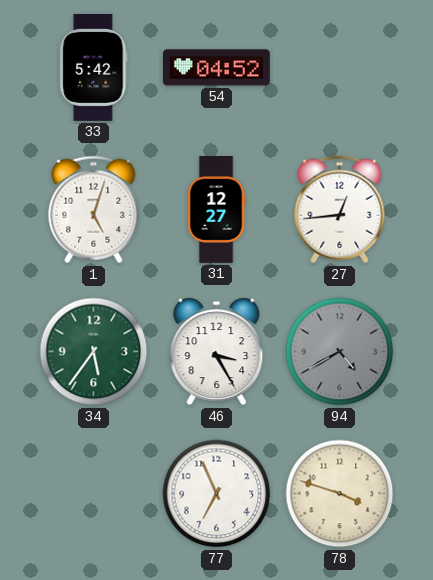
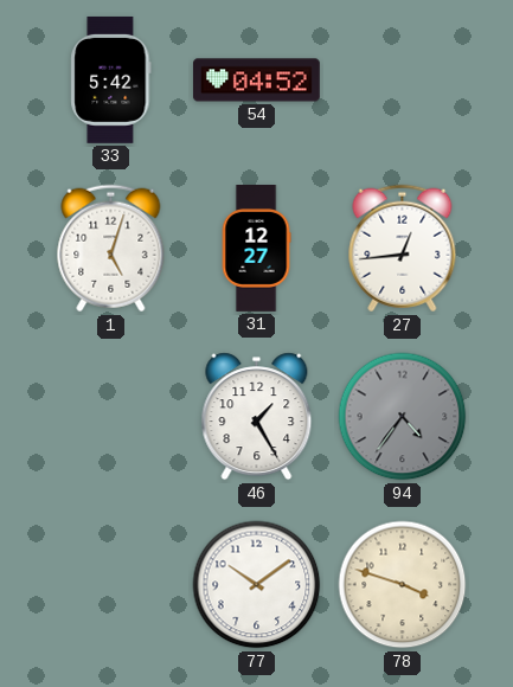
34: 5:36 -> none (94, 352)
46: 3:25 -> 1:25 (257, 417)
94: 4:40 -> 4:36 (403, 417)
77: 6:56 -> 10:09 (257, 585)
